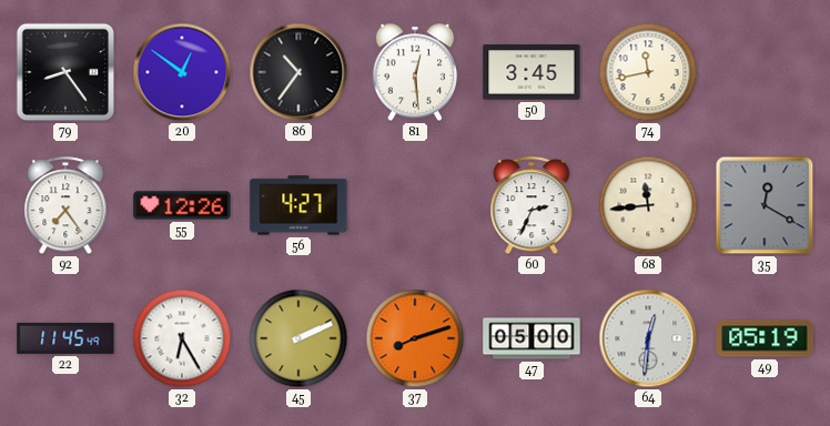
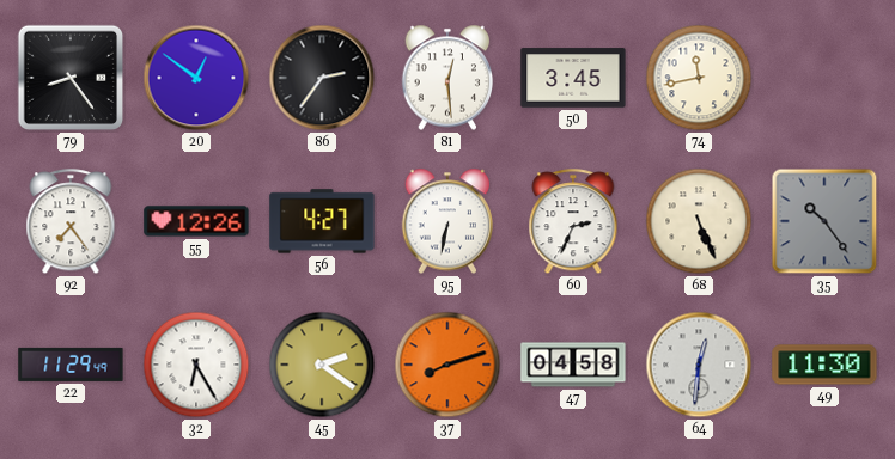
86: 10:36 -> 2:36 (322, 78)
95: none -> 6:32 (447, 221)
68: 11:44 -> 5:26 (699, 221)
35: 12:20 -> 10:24 (824, 221)
22: 11:45 -> 11:29 (71, 365)
45: 2:11 -> 2:21 (322, 365)
47: 05:00 -> 04:58 (573, 365)
49: 05:19 -> 11:30 (824, 365)
